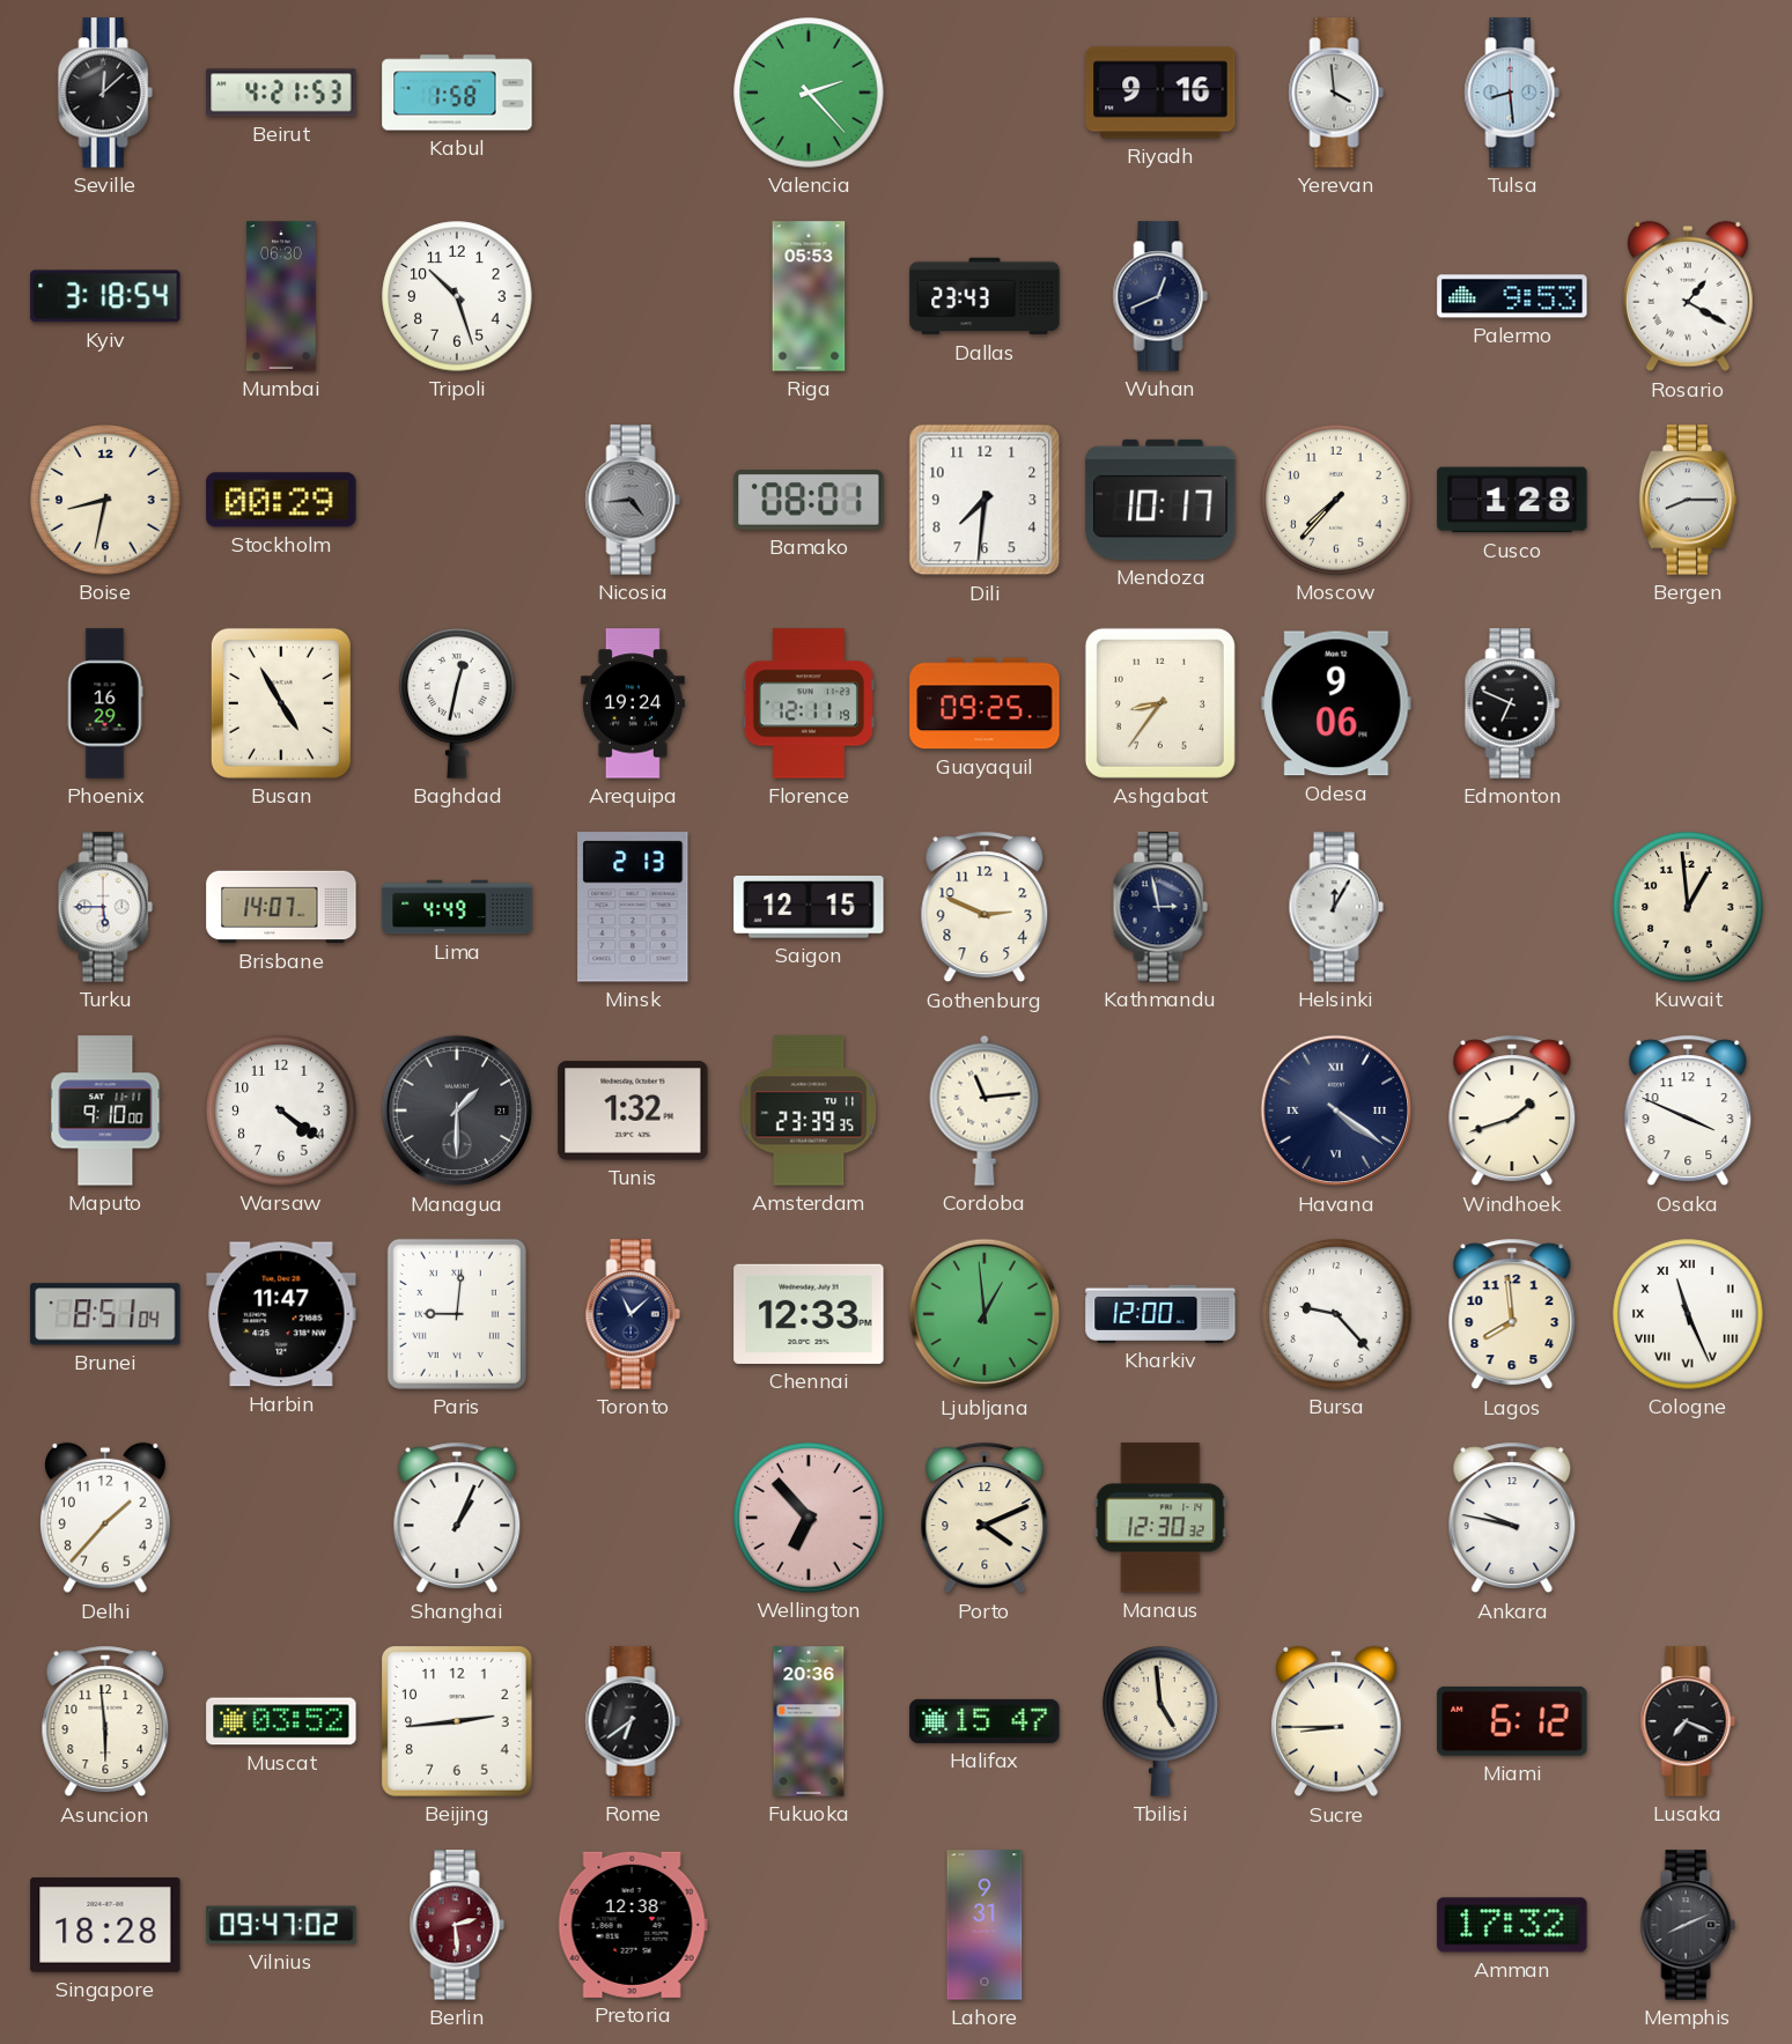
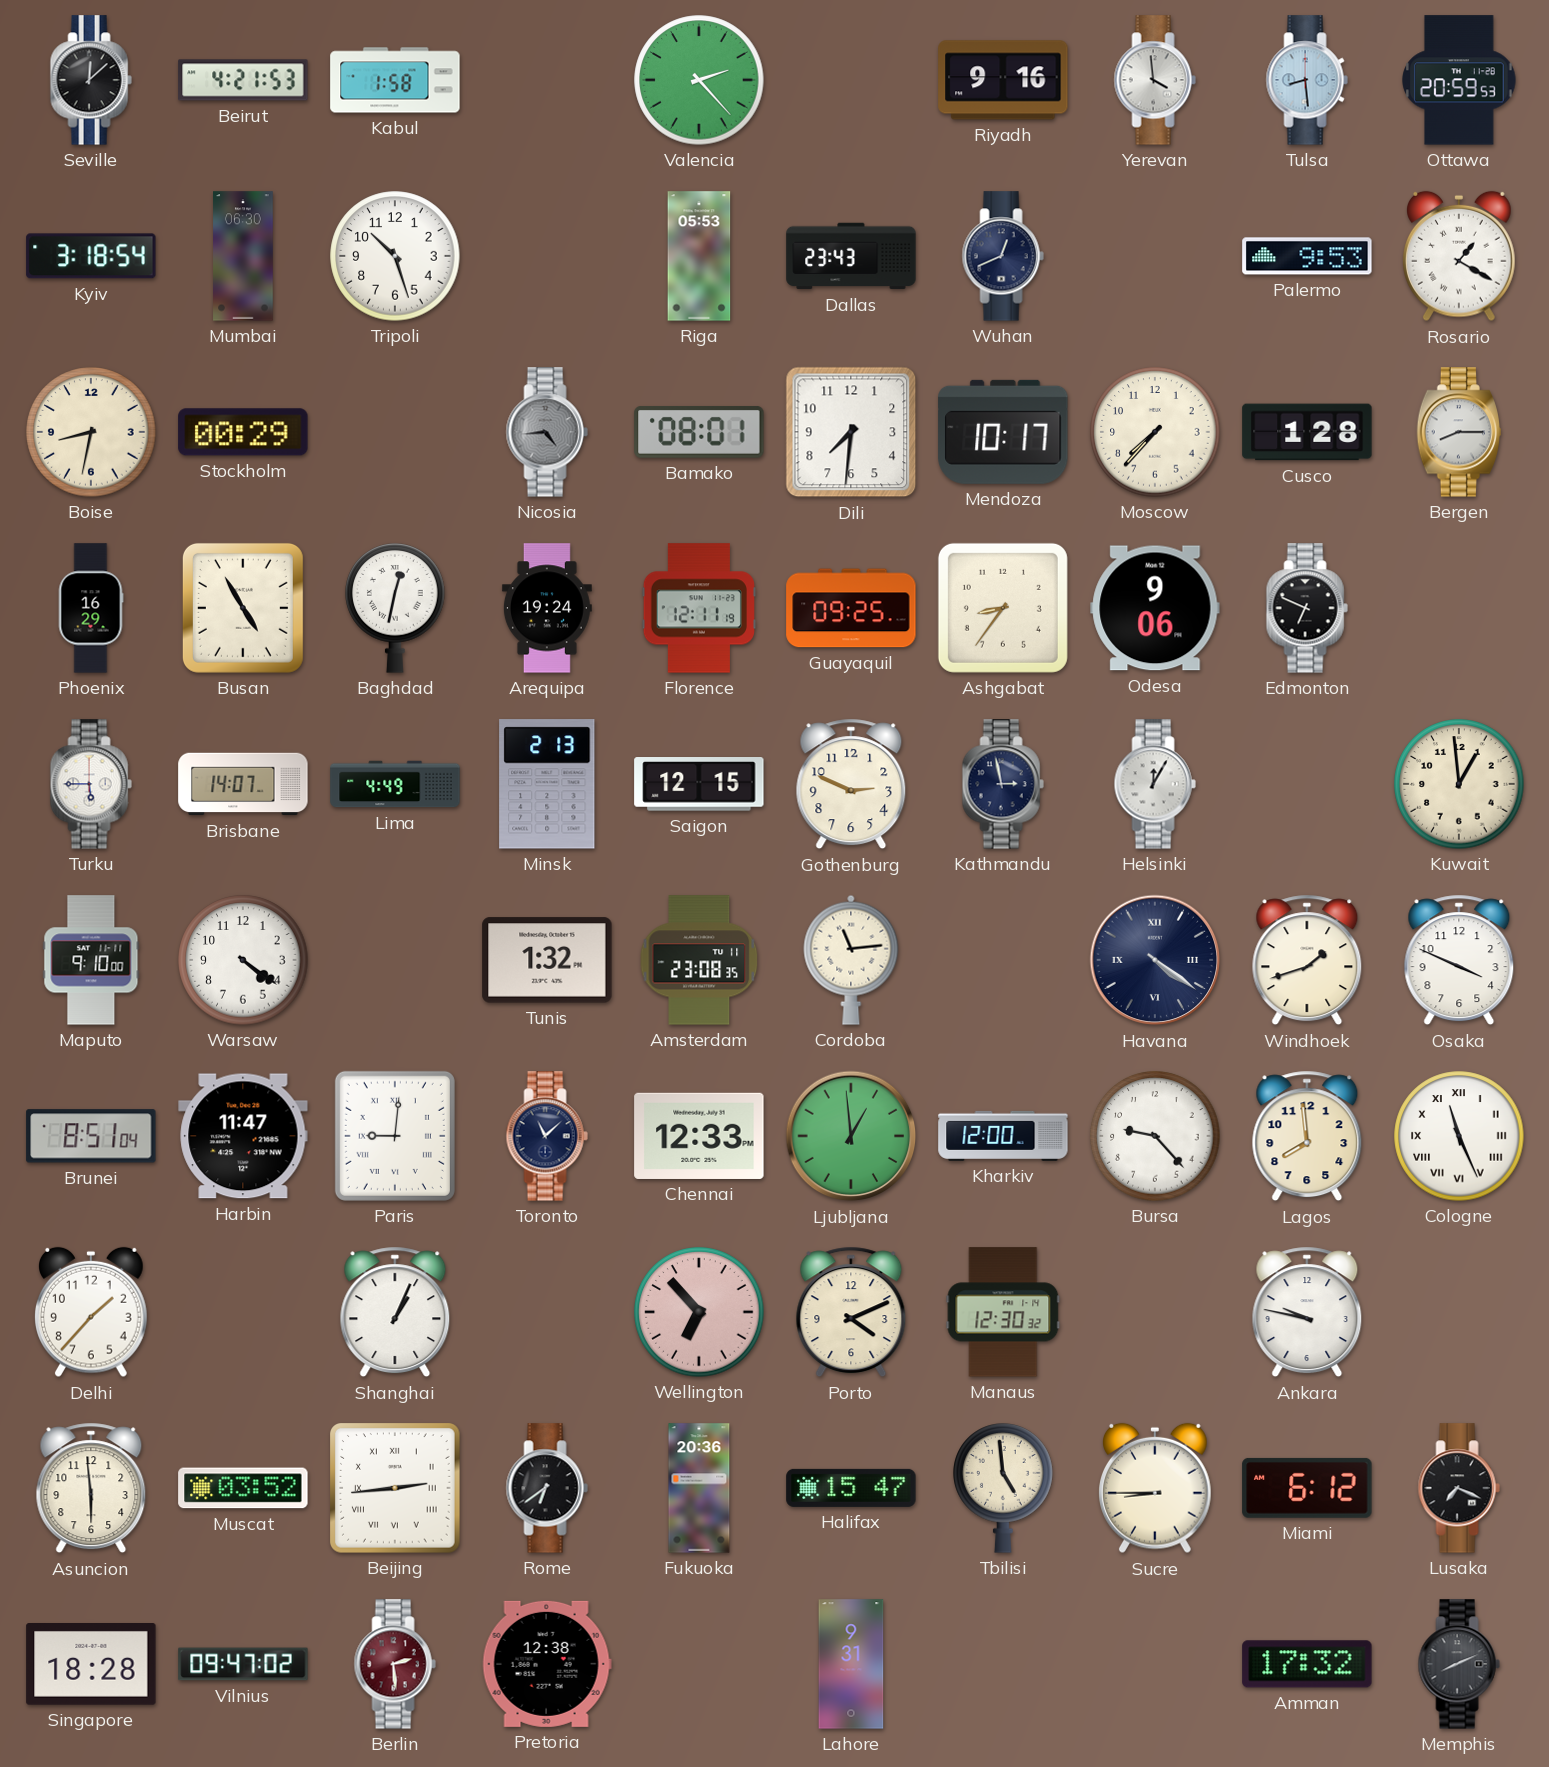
Ottawa: none -> 20:59 (1459, 80)
Managua: 1:30 -> none (457, 1110)
Amsterdam: 23:39 -> 23:08 (699, 960)
Beijing numerals: Arabic -> Roman (395, 1488)
